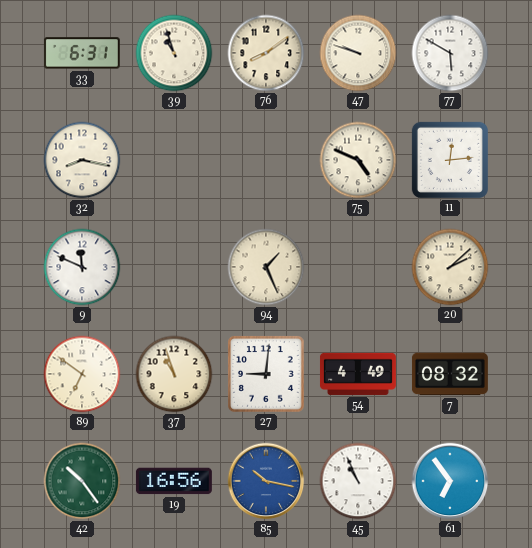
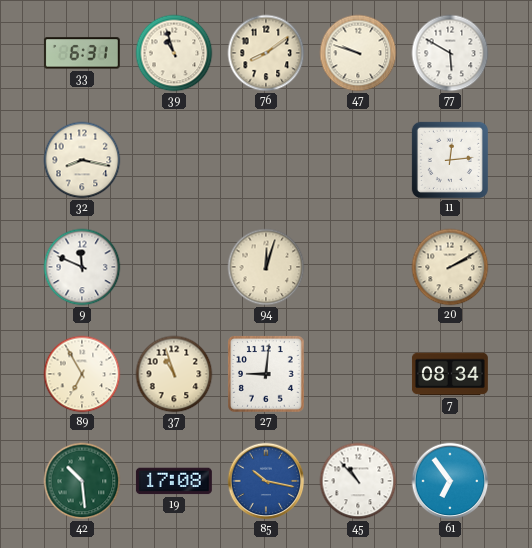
75: 4:49 -> none (358, 160)
94: 1:26 -> 12:03 (266, 267)
20: 2:08 -> 2:10 (450, 267)
89: 6:51 -> 6:55 (82, 374)
54: 4:49 -> none (358, 374)
7: 08:32 -> 08:34 (450, 374)
42: 10:24 -> 10:29 (82, 481)
19: 16:56 -> 17:08 (174, 481)
45: 10:56 -> 10:53 (358, 481)
